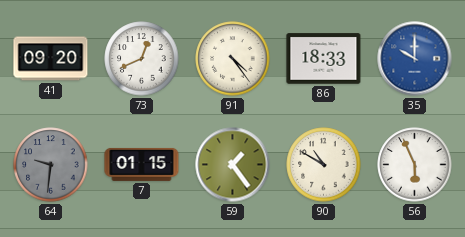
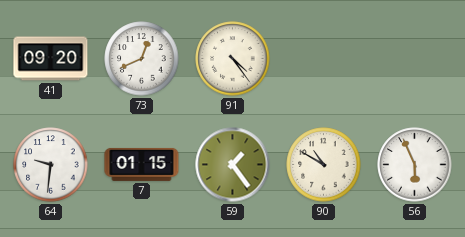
86: 18:33 -> none (324, 59)
35: 10:00 -> none (415, 59)
64 dial: grey -> white (51, 165)
